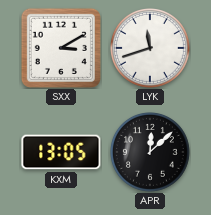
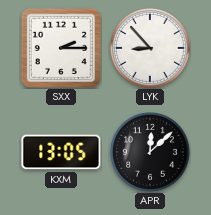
SXX: 3:10 -> 2:15 (61, 48)
LYK: 11:42 -> 8:53 (151, 49)
